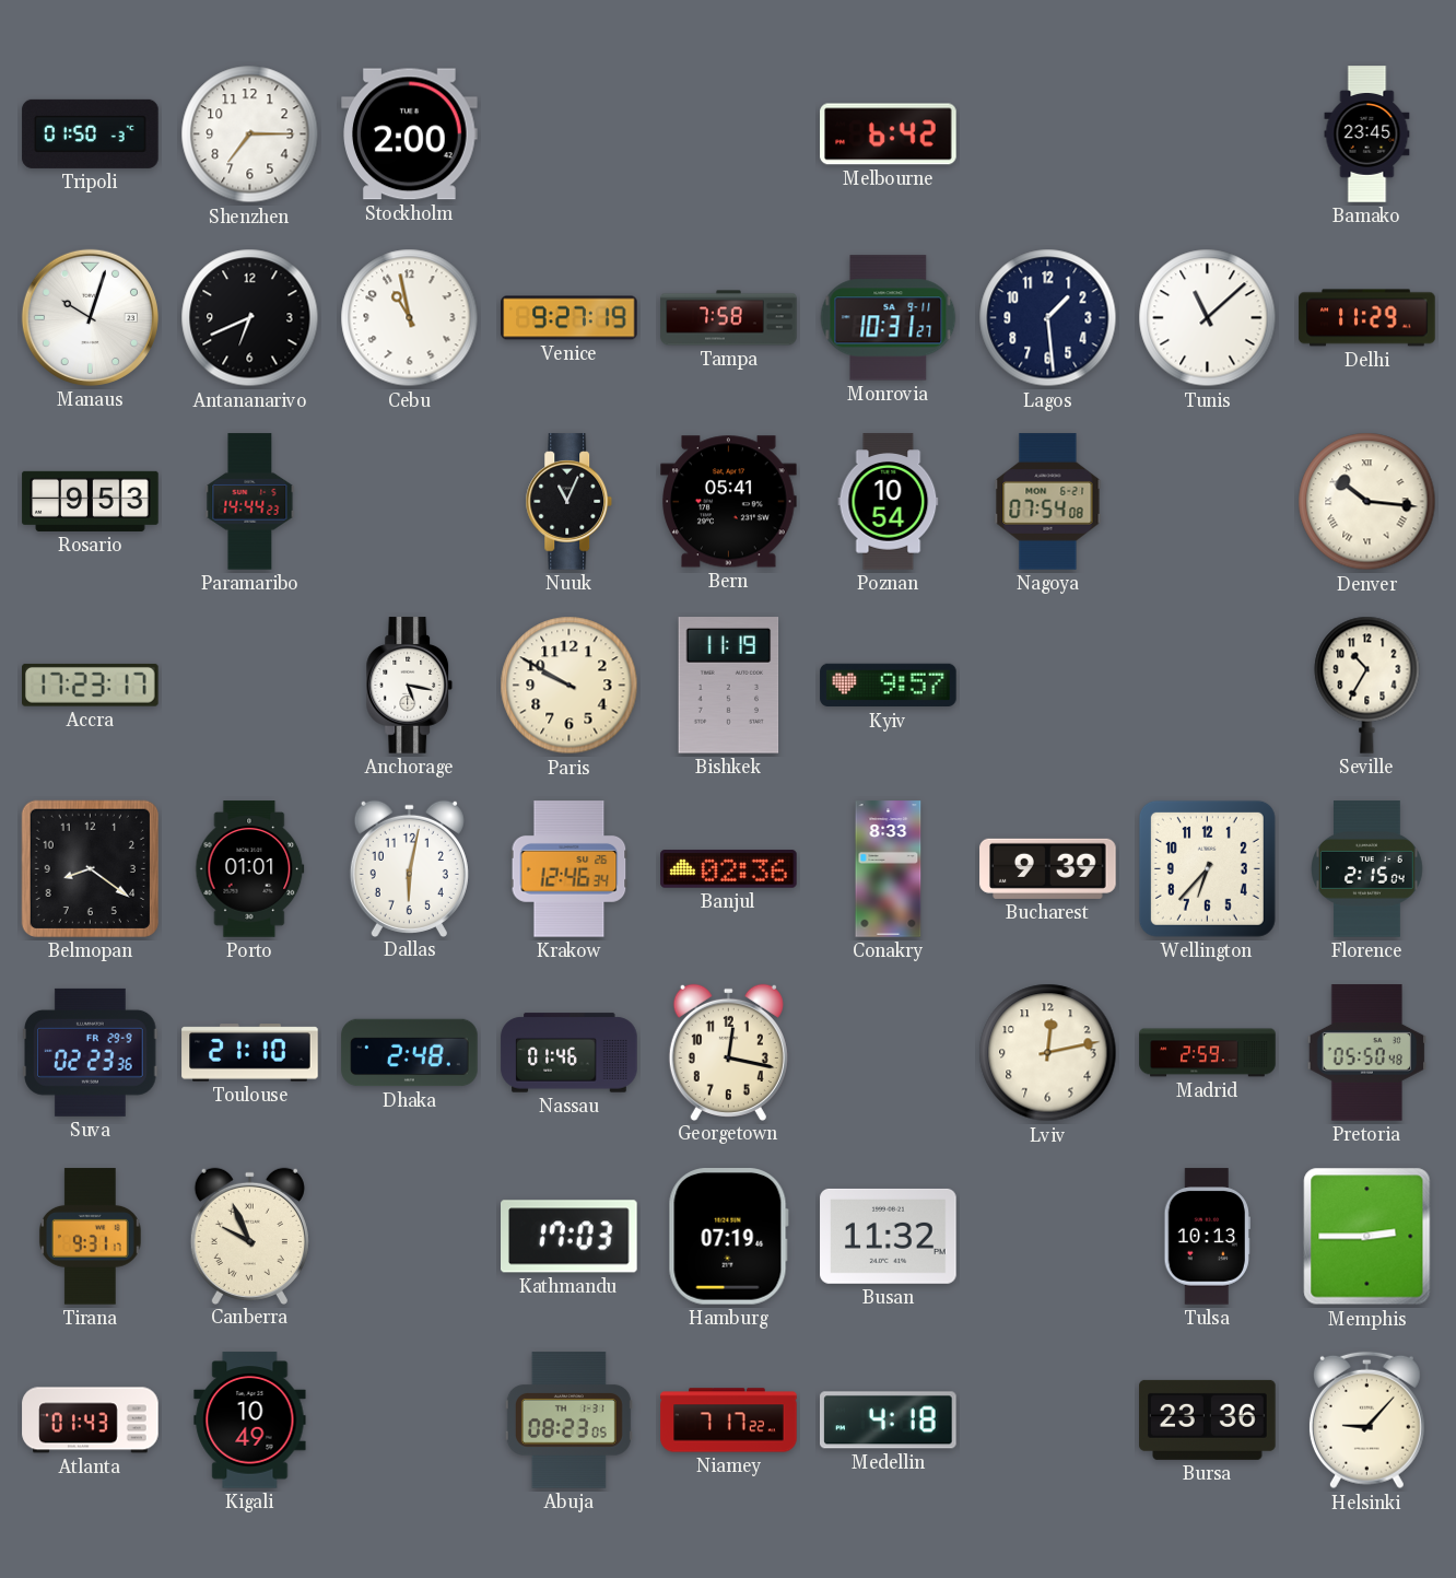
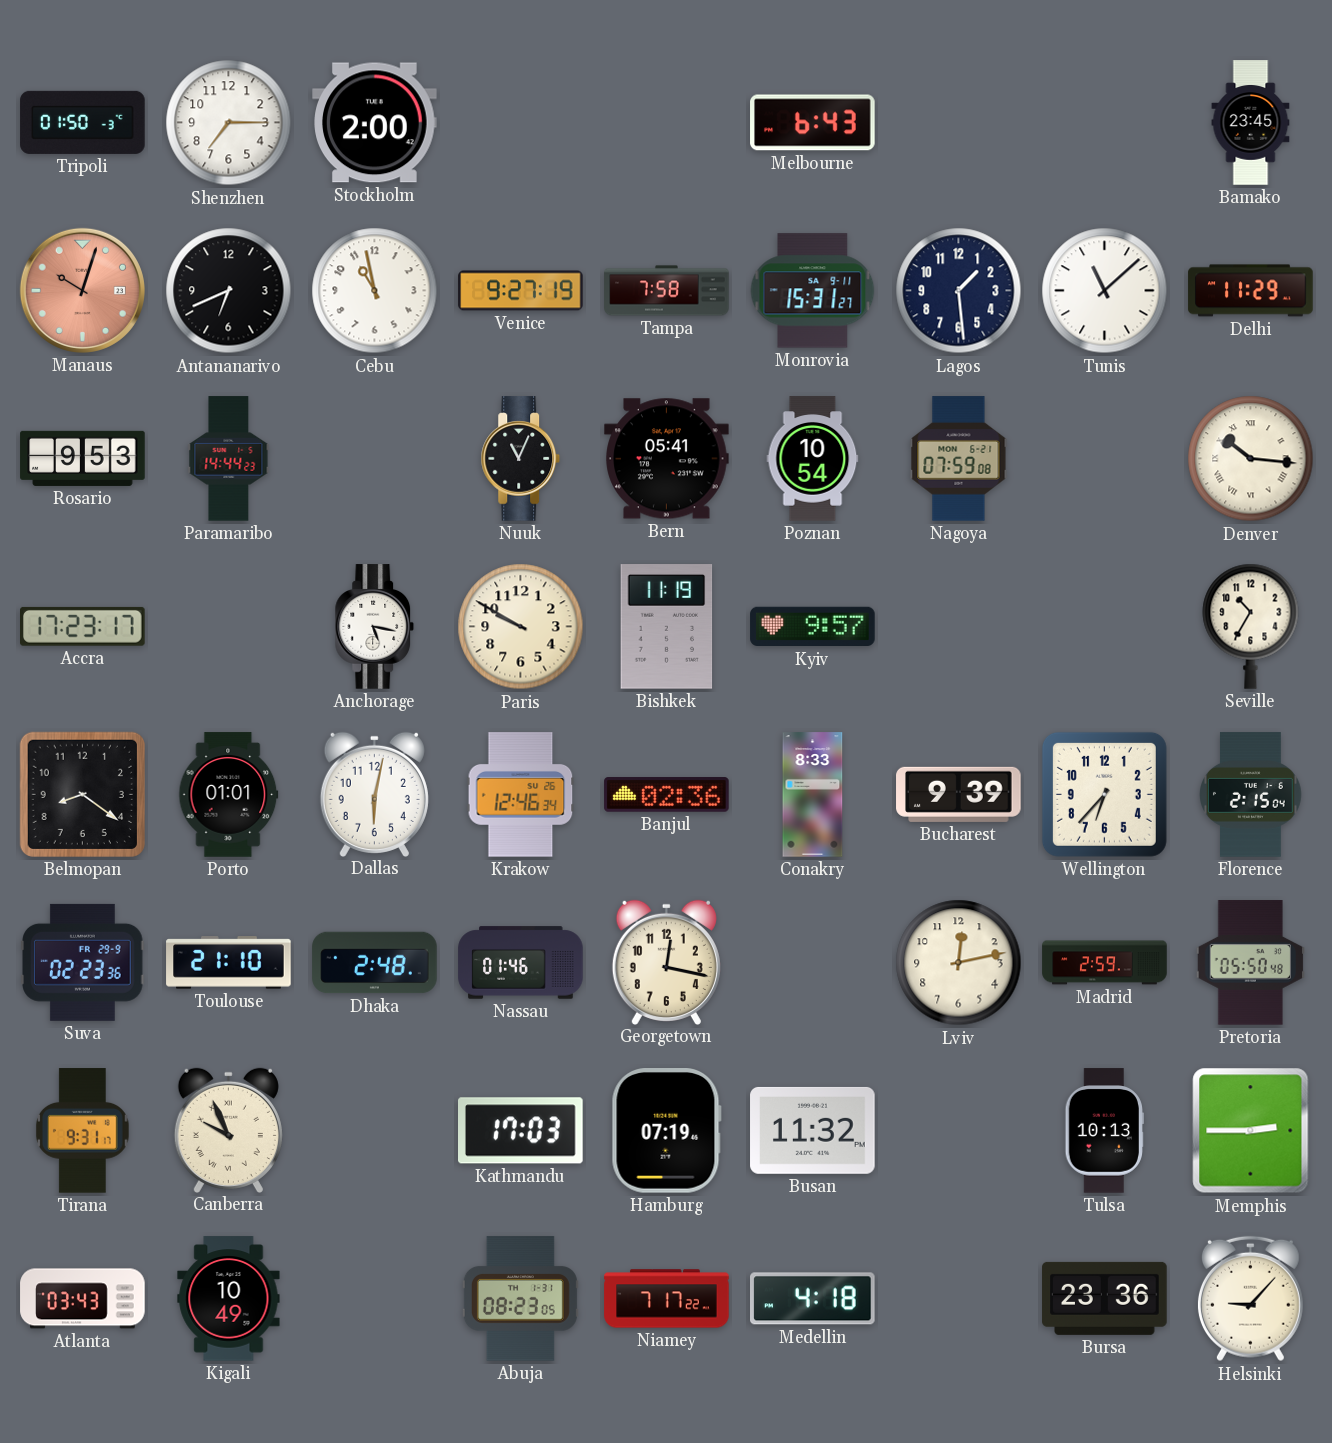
Melbourne: 6:42 -> 6:43 (813, 123)
Manaus dial: white -> salmon (82, 290)
Monrovia: 10:31 -> 15:31 (813, 291)
Nagoya: 07:54 -> 07:59 (959, 459)
Atlanta: 01:43 -> 03:43 (83, 1299)
